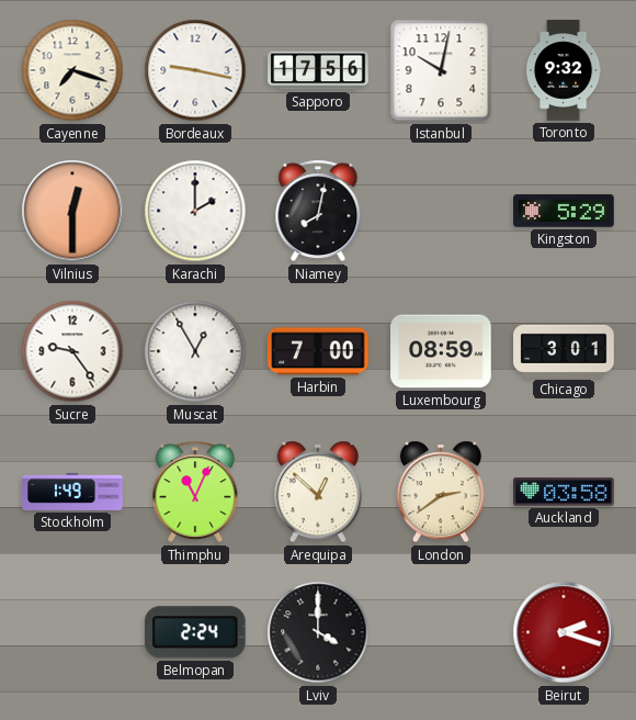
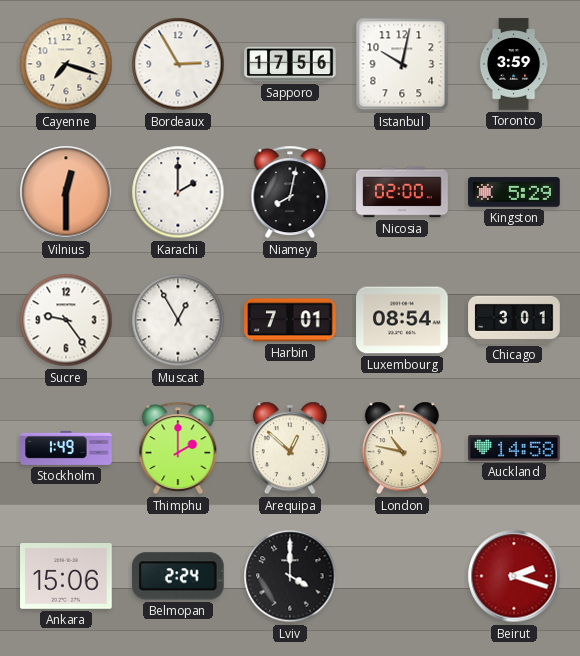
Bordeaux: 9:17 -> 2:55 (178, 64)
Toronto: 9:32 -> 3:59 (514, 64)
Nicosia: none -> 02:00 (402, 192)
Harbin: 7:00 -> 7:01 (290, 320)
Luxembourg: 08:59 -> 08:54 (402, 320)
Thimphu: 11:04 -> 2:00 (178, 448)
London: 2:39 -> 10:47 (402, 448)
Auckland: 03:58 -> 14:58 (514, 448)
Ankara: none -> 15:06 (66, 577)
